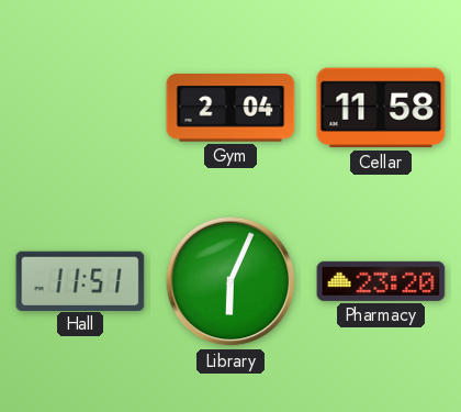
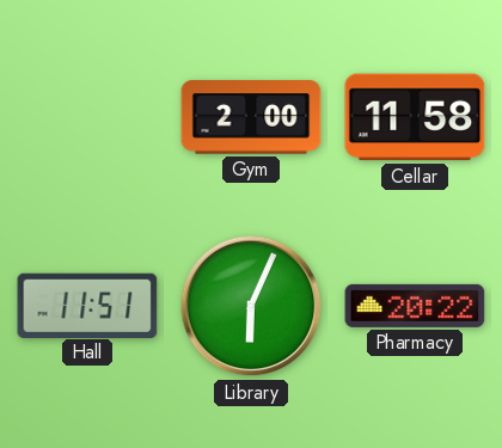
Gym: 2:04 -> 2:00 (251, 117)
Pharmacy: 23:20 -> 20:22 (415, 306)
